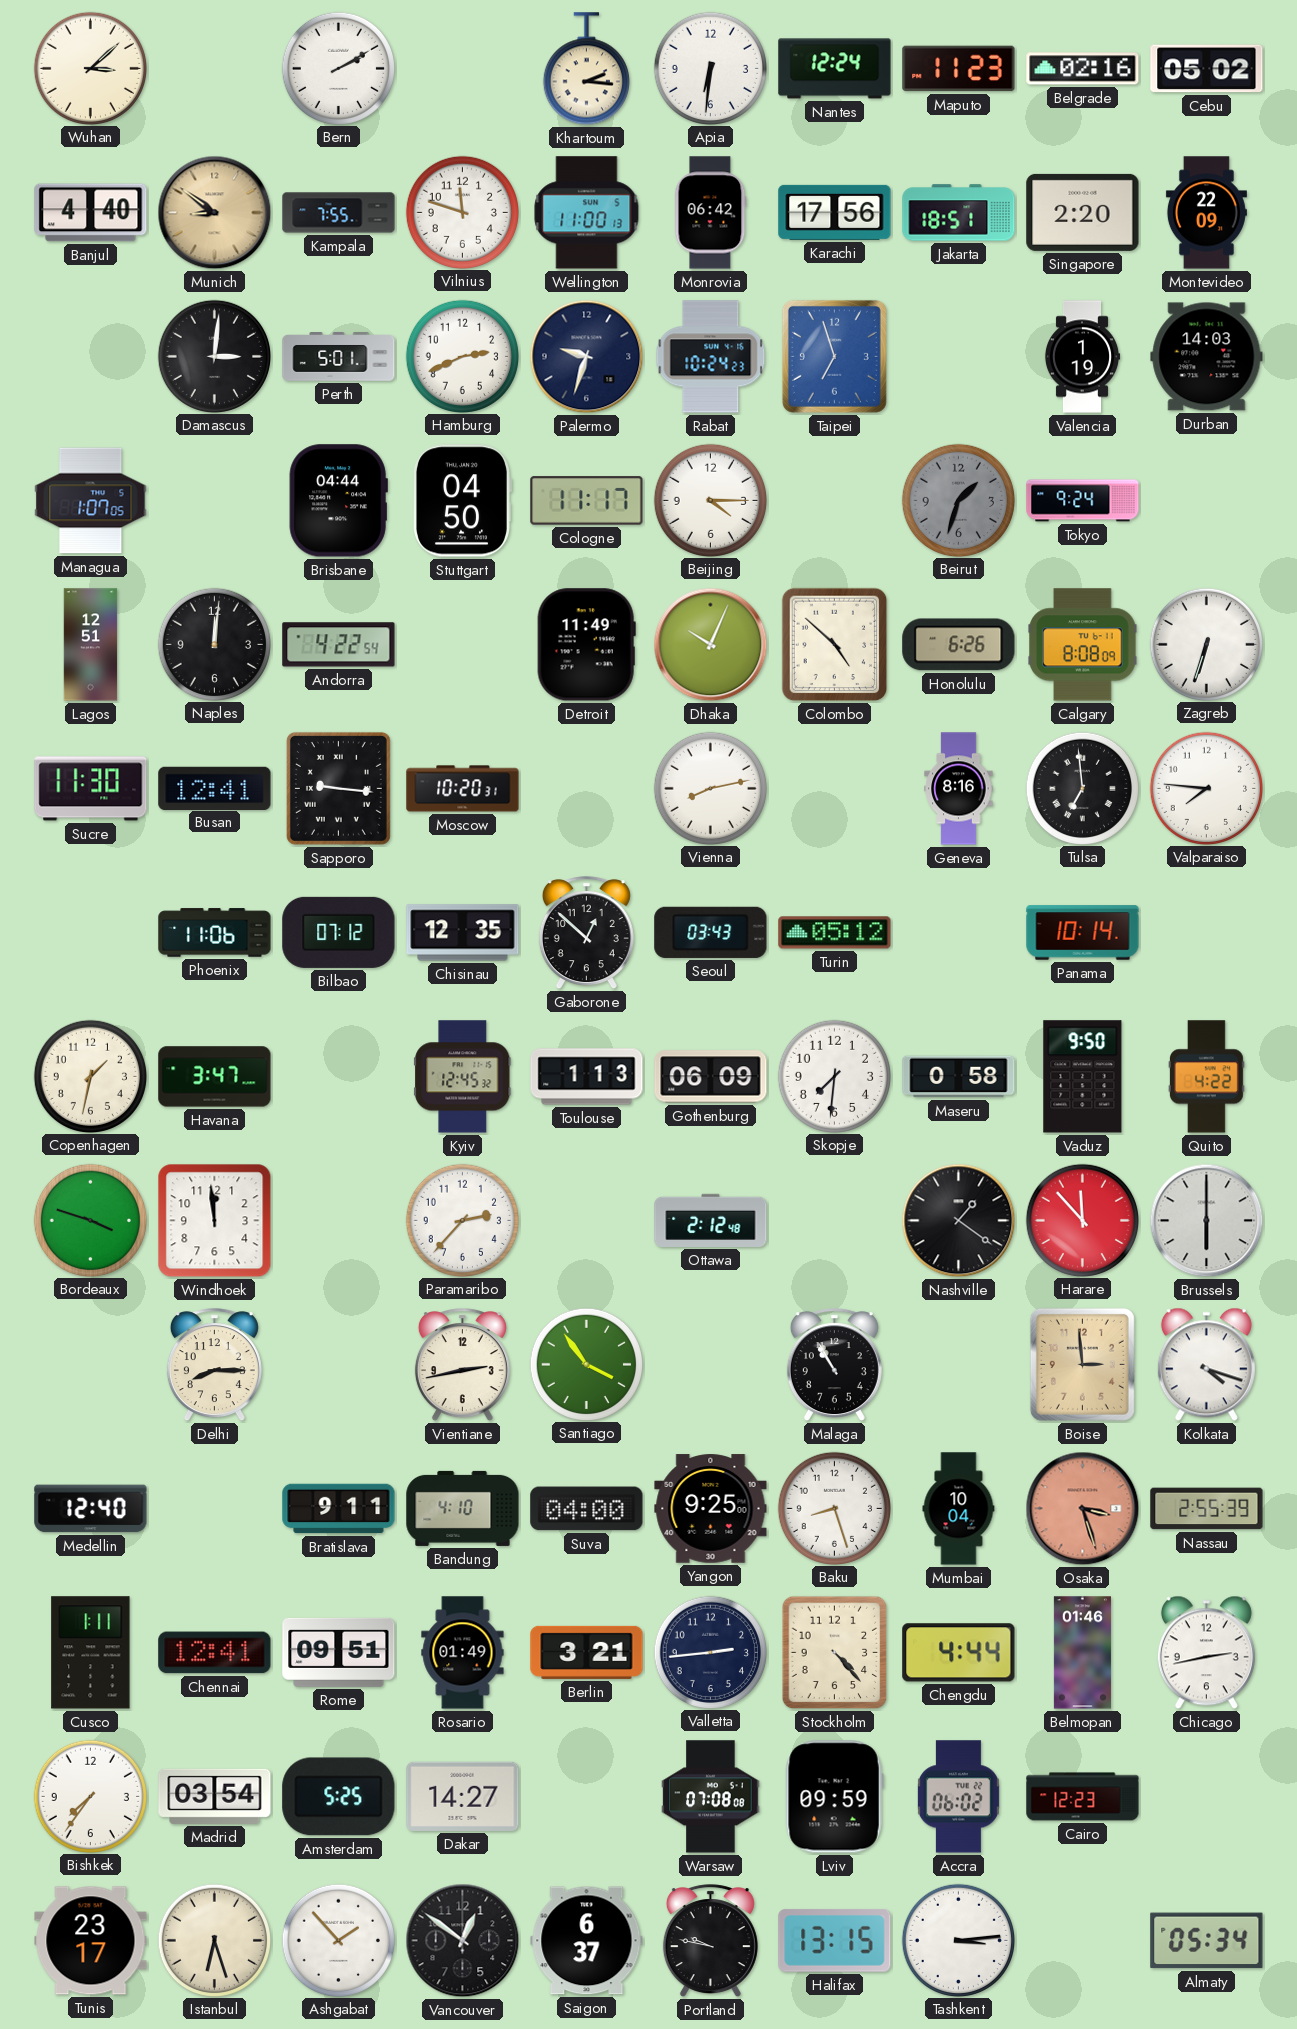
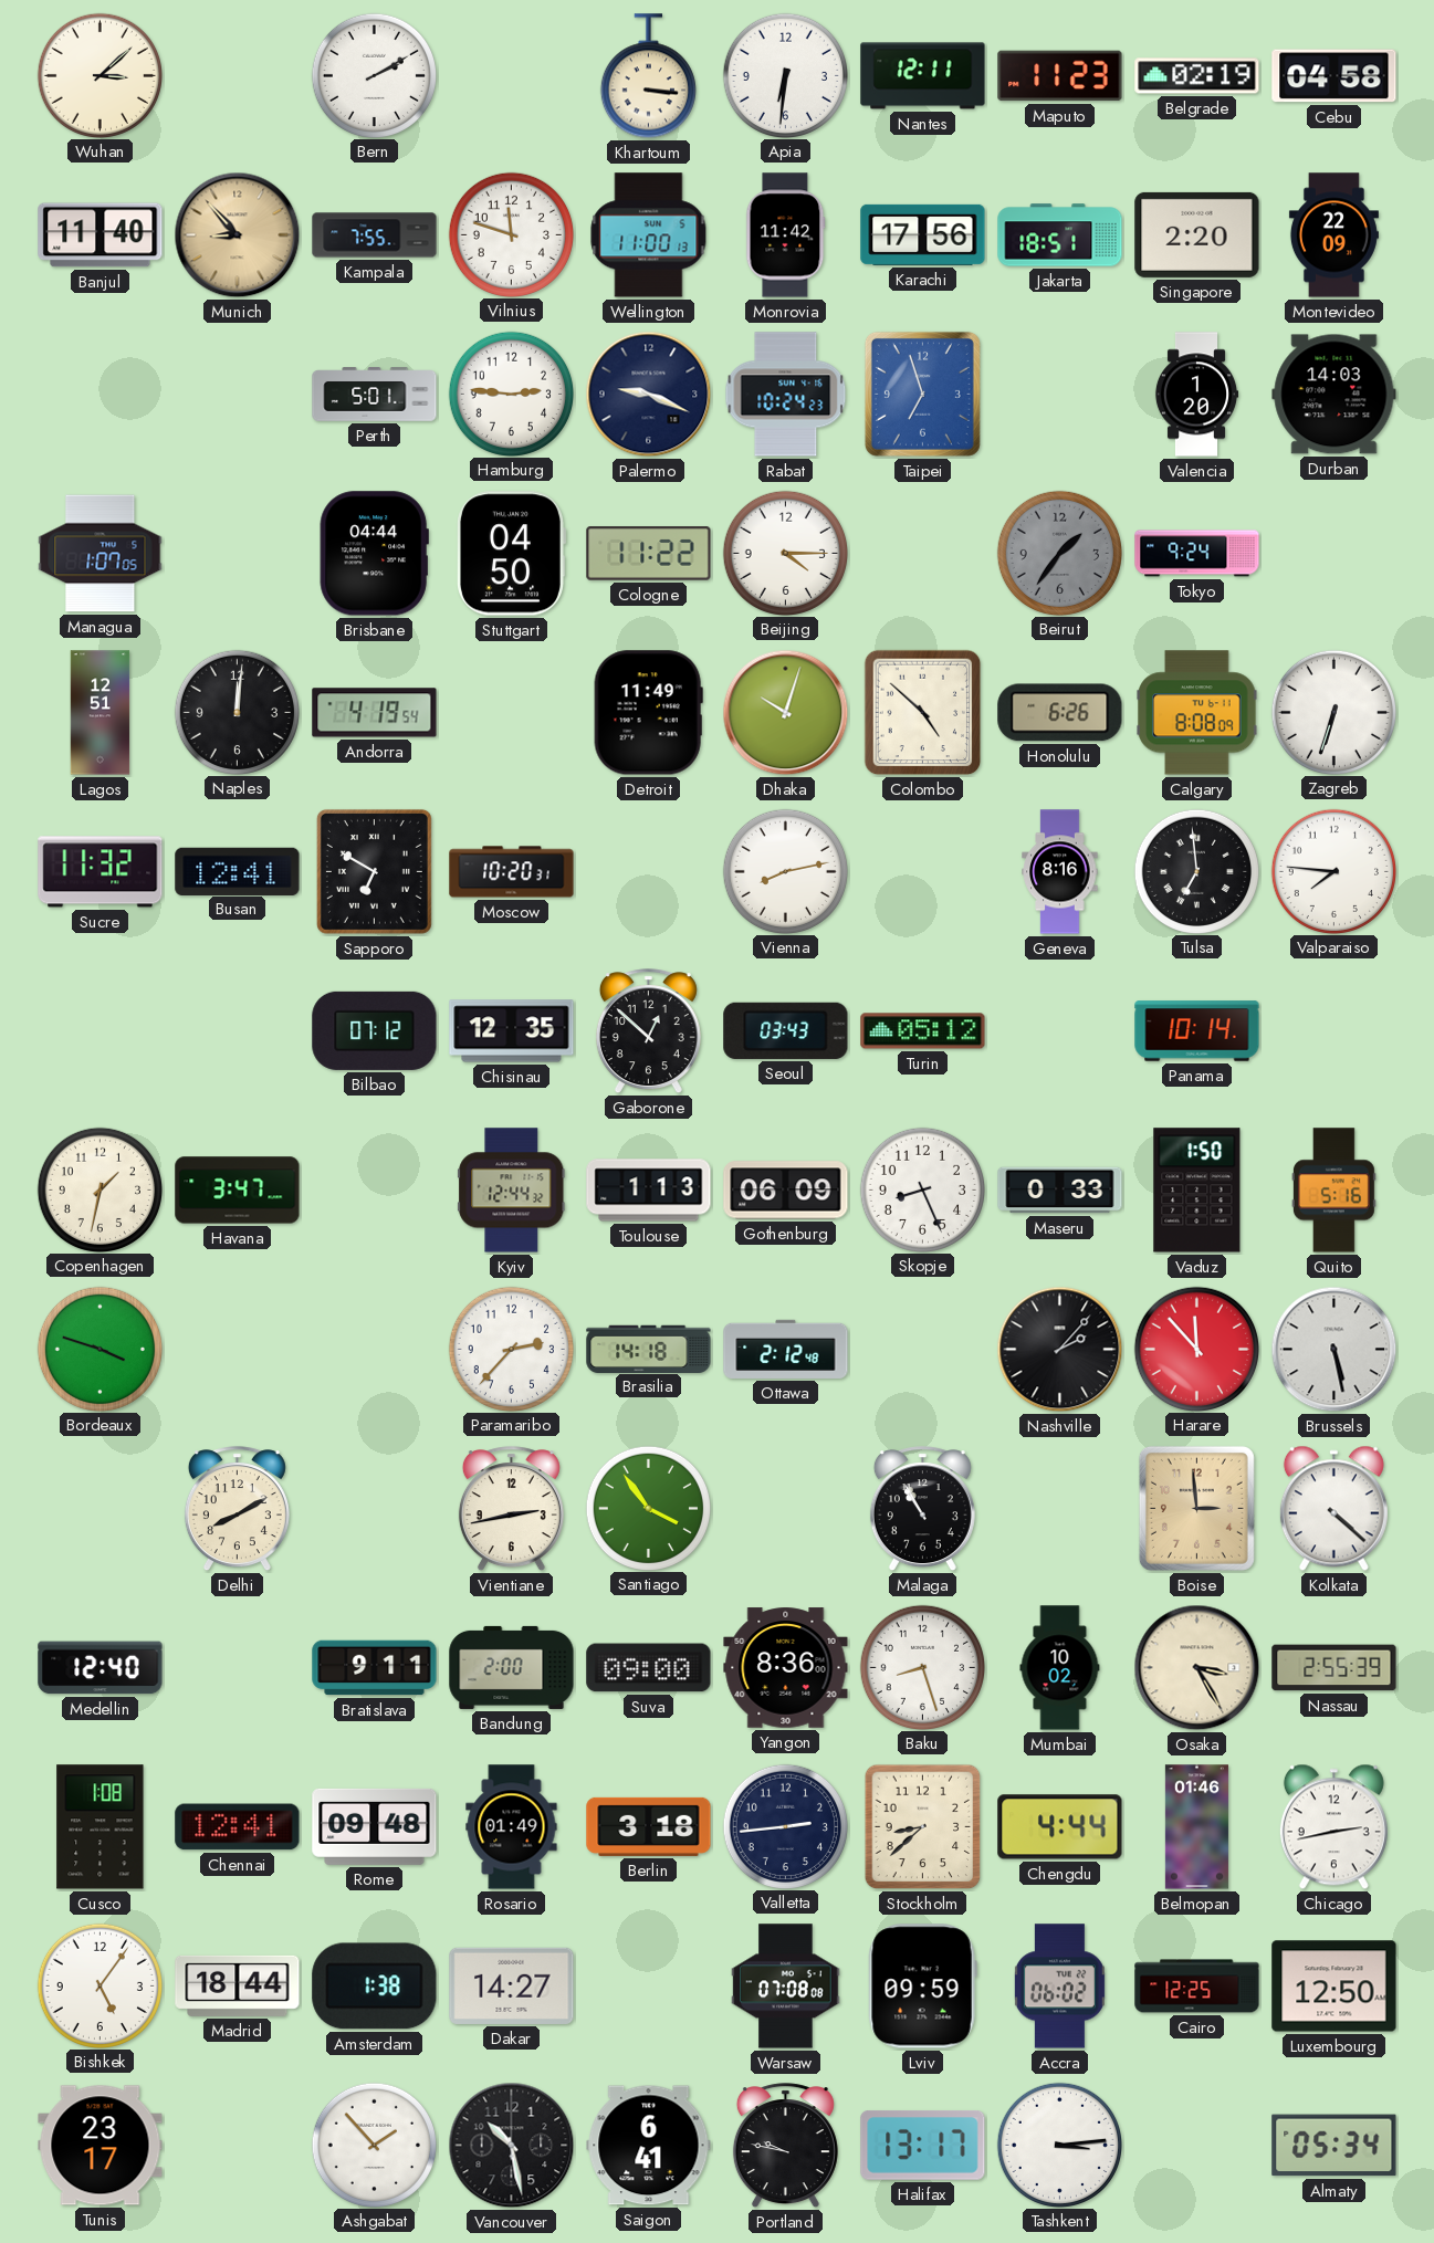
Khartoum: 2:16 -> 3:16 (648, 76)
Nantes: 12:24 -> 12:11 (923, 76)
Belgrade: 02:16 -> 02:19 (1197, 76)
Cebu: 05:02 -> 04:58 (1334, 76)
Banjul: 4:40 -> 11:40 (101, 235)
Munich: 8:51 -> 8:53 (238, 235)
Monrovia: 06:42 -> 11:42 (786, 235)
Damascus: 3:01 -> none (214, 356)
Hamburg: 2:41 -> 2:46 (511, 394)
Palermo: 9:33 -> 9:19 (649, 395)
Valencia: 1:19 -> 1:20 (1196, 395)
Cologne: 11:17 -> 11:22 (649, 554)
Beirut: 1:33 -> 1:36 (1059, 553)
Andorra: 4:22 -> 4:19 (375, 713)
Dhaka: 10:04 -> 10:03 (786, 713)
Sucre: 11:30 -> 11:32 (101, 872)
Sapporo: 9:16 -> 6:50 (374, 871)
Phoenix: 11:06 -> none (215, 933)
Kyiv: 12:45 -> 12:44 (512, 1191)
Skopje: 7:31 -> 8:26 (922, 1189)
Maseru: 0:58 -> 0:33 (1060, 1191)
Vaduz: 9:50 -> 1:50 (1197, 1191)
Quito: 4:22 -> 5:16 (1333, 1191)
Windhoek: 11:59 -> none (215, 1221)
Brasilia: none -> 14:18 (649, 1349)
Nashville: 1:21 -> 2:07 (1060, 1350)
Brussels: 6:00 -> 5:28 (1334, 1350)
Delhi: 8:15 -> 8:10 (237, 1509)
Kolkata: 4:18 -> 4:22 (1333, 1509)
Bandung: 4:10 -> 2:00 (512, 1667)
Suva: 04:00 -> 09:00 (649, 1668)
Yangon: 9:25 -> 8:36 (786, 1668)
Mumbai: 10:04 -> 10:02 (1060, 1668)
Osaka: 3:27 -> 3:25 (1197, 1668)
Osaka dial: salmon -> cream (1197, 1668)
Cusco: 1:11 -> 1:08 (101, 1827)
Rome: 09:51 -> 09:48 (375, 1826)
Berlin: 3:21 -> 3:18 (649, 1826)
Stockholm: 4:23 -> 8:38 (923, 1827)
Bishkek: 7:36 -> 5:06 (100, 1985)
Madrid: 03:54 -> 18:44 (238, 1985)
Amsterdam: 5:25 -> 1:38 (375, 1987)
Cairo: 12:23 -> 12:25 (1197, 1987)
Luxembourg: none -> 12:50 (1334, 1987)
Istanbul: 6:27 -> none (214, 1940)
Vancouver: 12:51 -> 10:28 (512, 2146)
Saigon: 6:37 -> 6:41 (649, 2146)
Halifax: 13:15 -> 13:17 (923, 2146)
